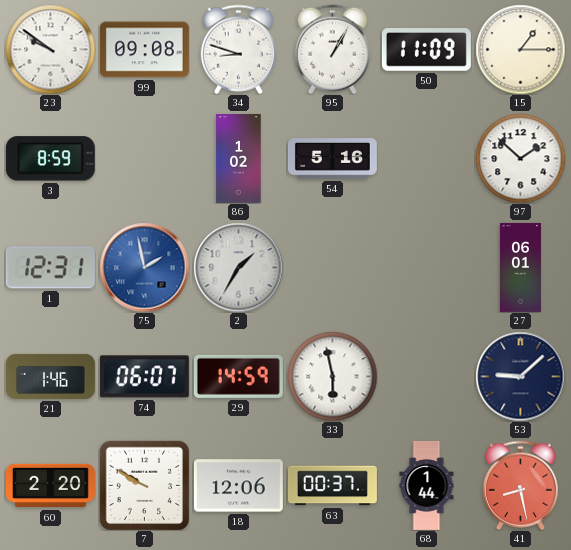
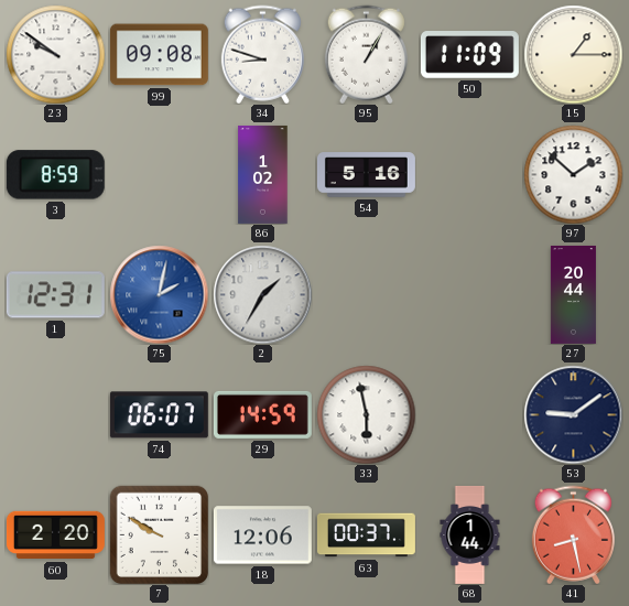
75: 1:58 -> 2:02 (159, 294)
27: 06:01 -> 20:44 (573, 294)
21: 1:46 -> none (50, 376)
53: 9:08 -> 9:09 (573, 414)
